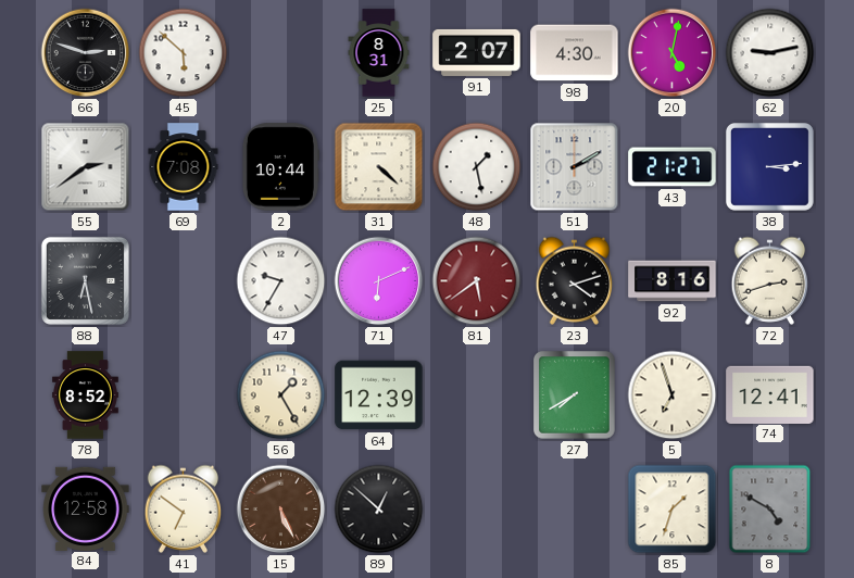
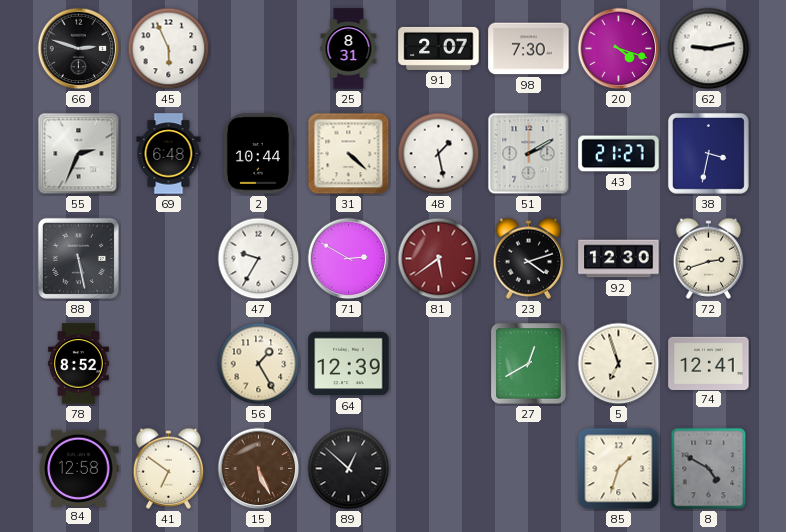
45: 5:52 -> 5:56 (169, 49)
98: 4:30 -> 7:30 (529, 49)
20: 5:02 -> 4:18 (619, 49)
55: 2:39 -> 2:34 (79, 154)
69: 7:08 -> 6:48 (169, 154)
38: 3:14 -> 3:32 (708, 153)
88: 6:28 -> 5:28 (78, 258)
71: 6:11 -> 2:50 (349, 259)
92: 8:16 -> 12:30 (619, 259)
27: 7:40 -> 12:40 (529, 364)
